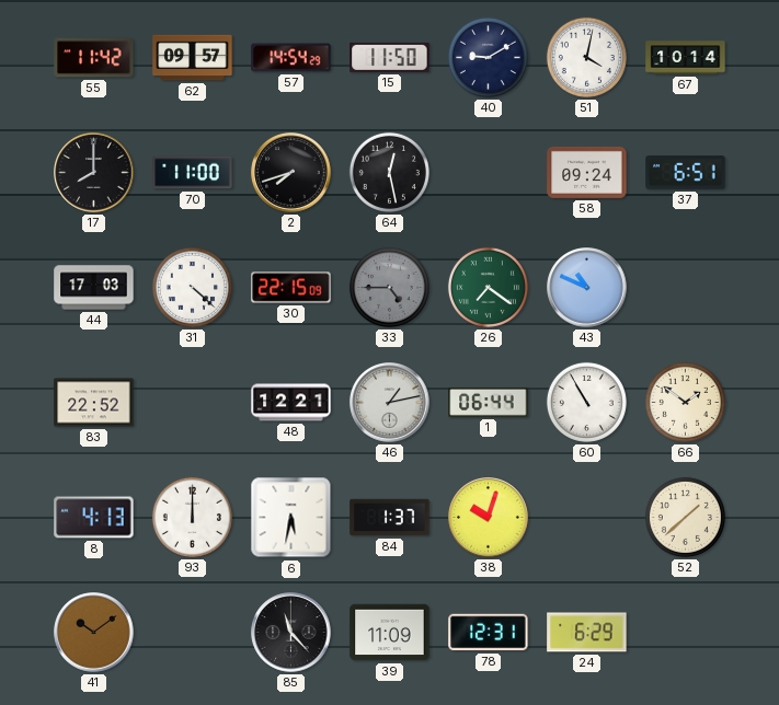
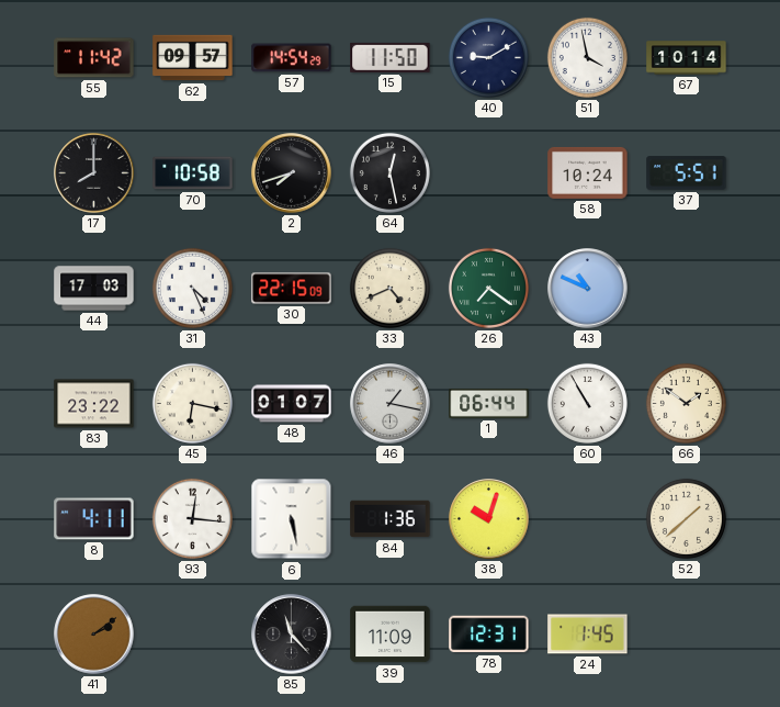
51: 4:02 -> 3:58 (587, 57)
70: 11:00 -> 10:58 (193, 173)
58: 09:24 -> 10:24 (588, 172)
37: 6:51 -> 5:51 (687, 173)
31: 4:22 -> 4:26 (192, 288)
33: 4:45 -> 4:41 (389, 288)
33 dial: grey -> cream (389, 288)
83: 22:52 -> 23:22 (94, 404)
45: none -> 6:17 (192, 403)
48: 12:21 -> 01:07 (292, 404)
46: 1:13 -> 1:17 (391, 404)
8: 4:13 -> 4:11 (94, 519)
93: 12:00 -> 12:16 (192, 518)
6: 5:32 -> 5:28 (292, 519)
84: 1:37 -> 1:36 (391, 519)
41: 10:09 -> 2:09 (94, 635)
24: 6:29 -> 1:45 (588, 635)
